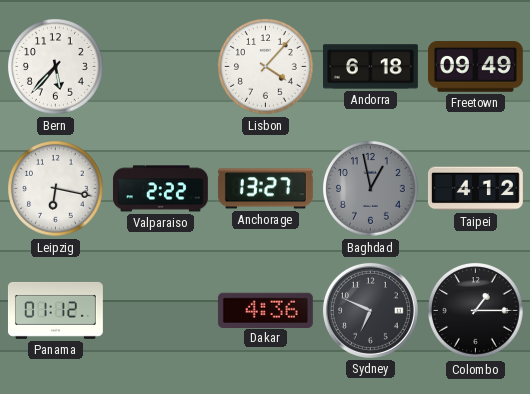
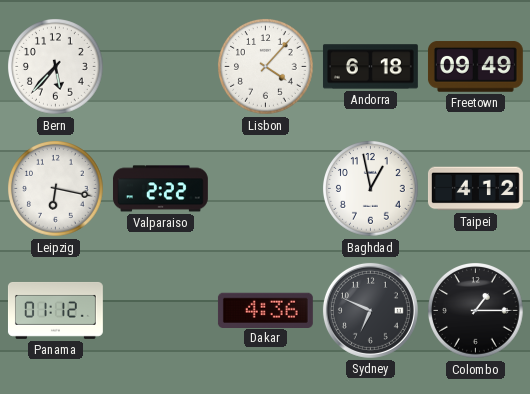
Anchorage: 13:27 -> none (265, 189)
Baghdad dial: grey -> white (371, 189)
